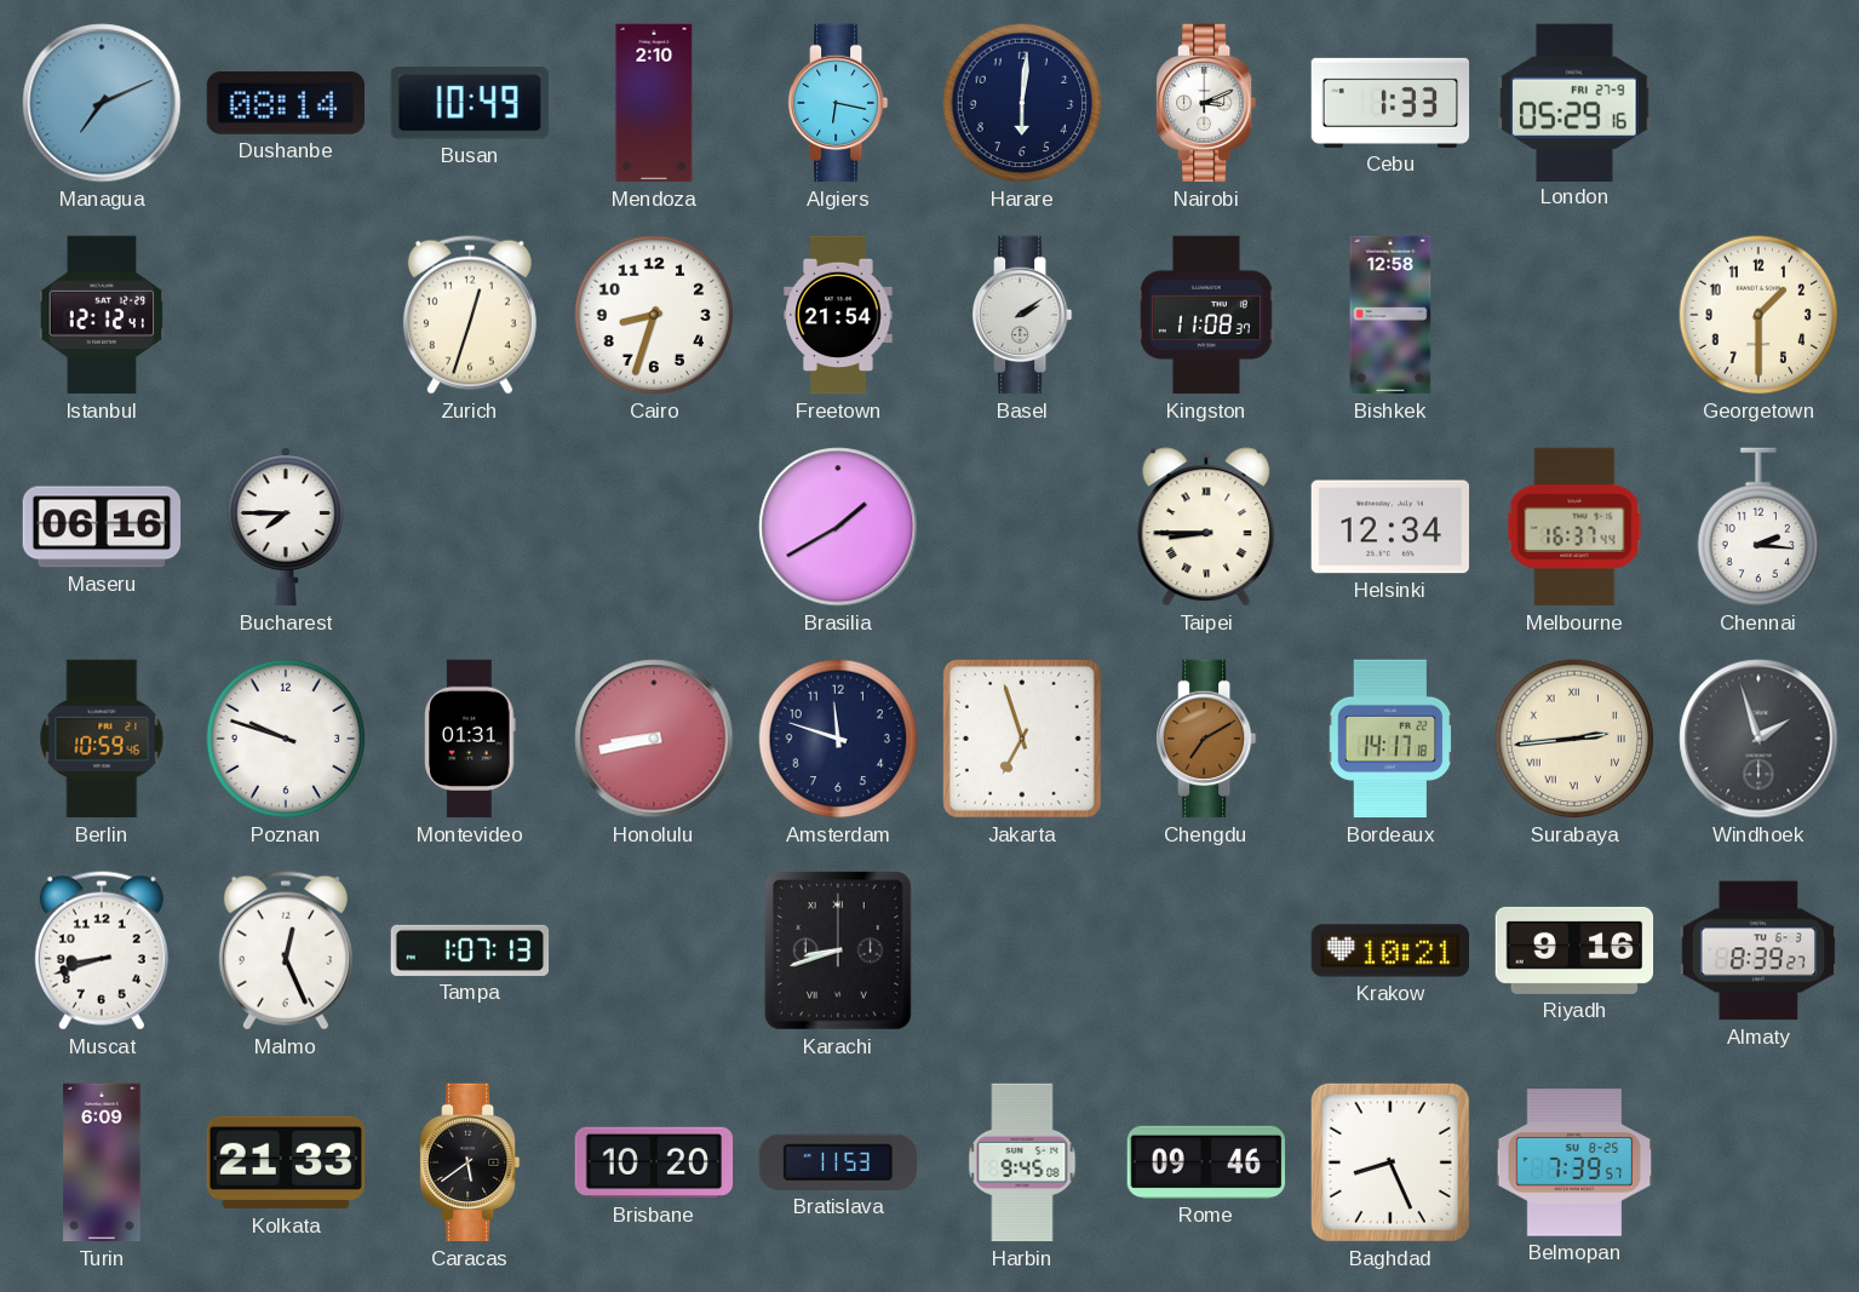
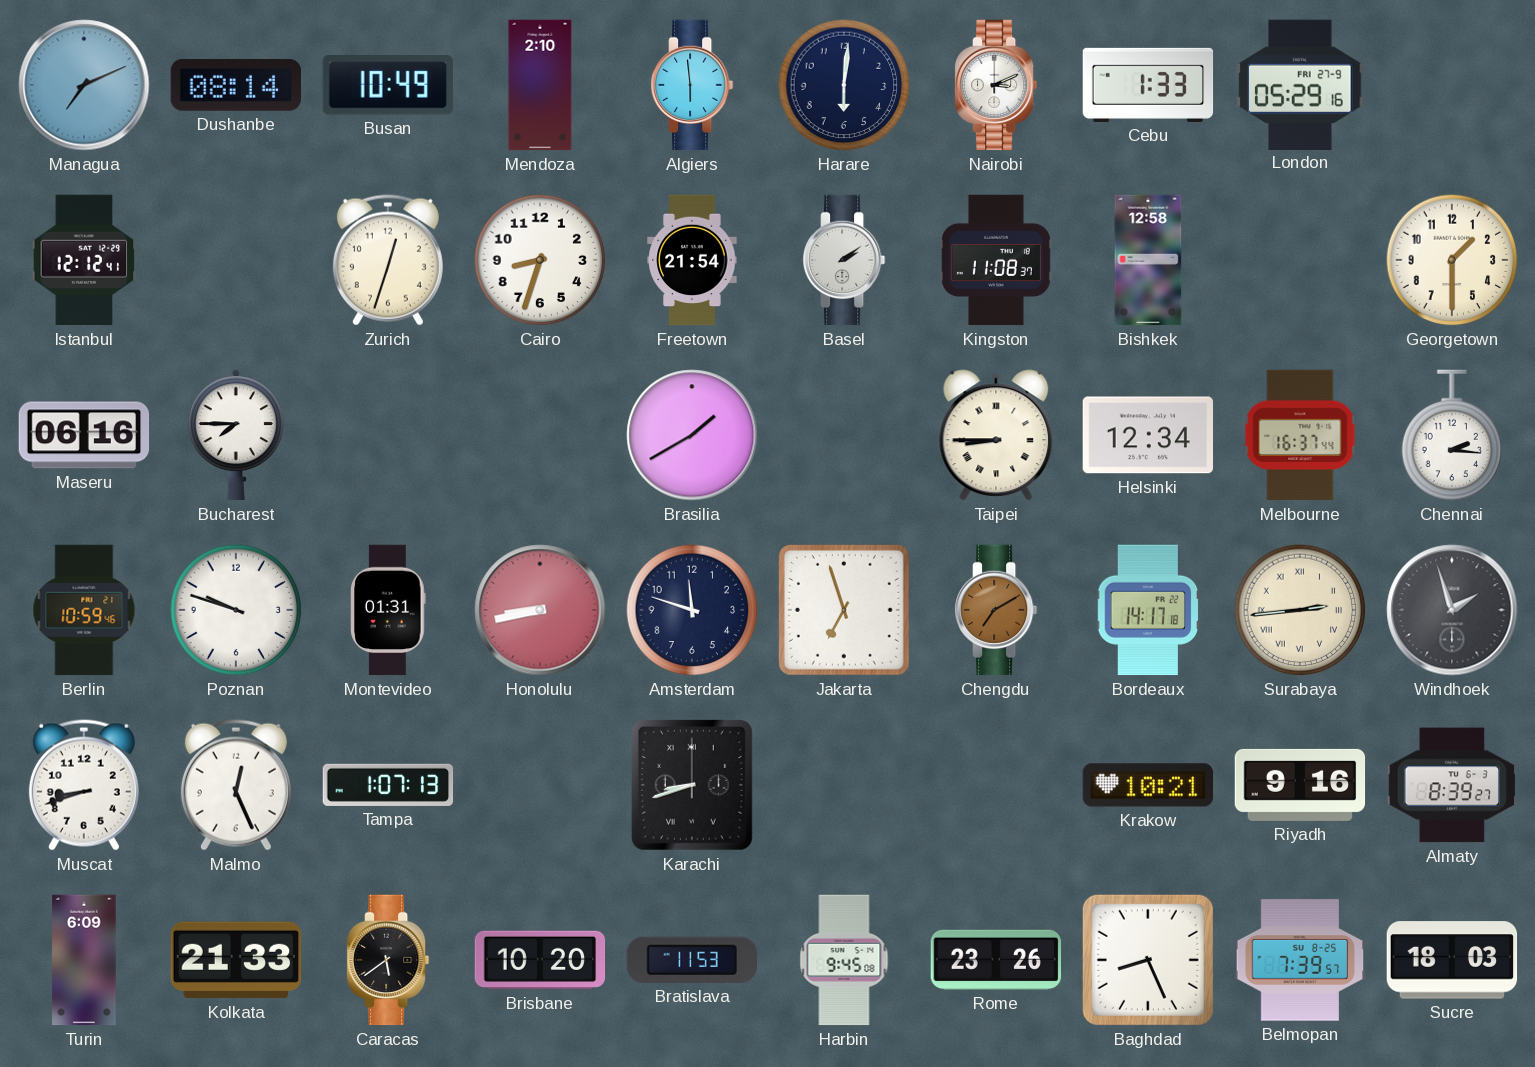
Algiers: 6:17 -> 5:59 (693, 85)
Rome: 09:46 -> 23:26 (996, 960)
Sucre: none -> 18:03 (1452, 960)
